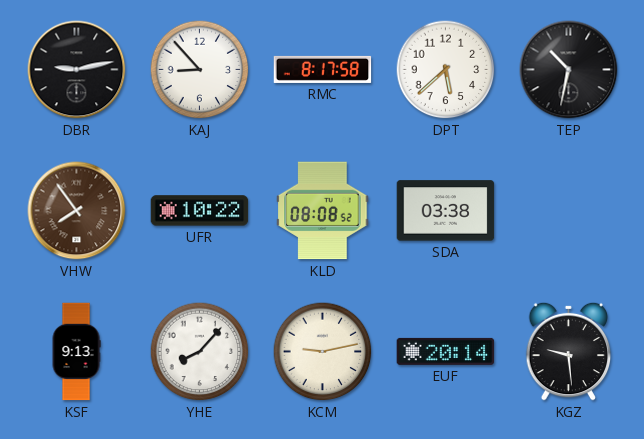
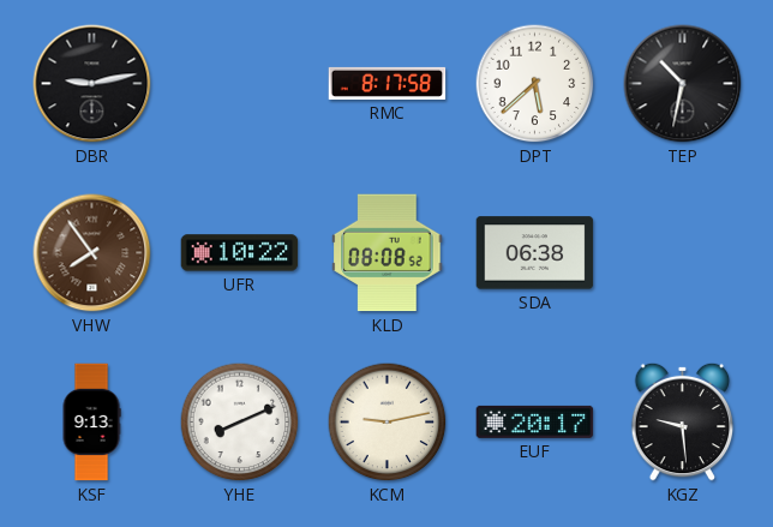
KAJ: 8:53 -> none (200, 70)
SDA: 03:38 -> 06:38 (535, 253)
YHE: 8:07 -> 8:11 (240, 423)
EUF: 20:14 -> 20:17 (535, 421)
